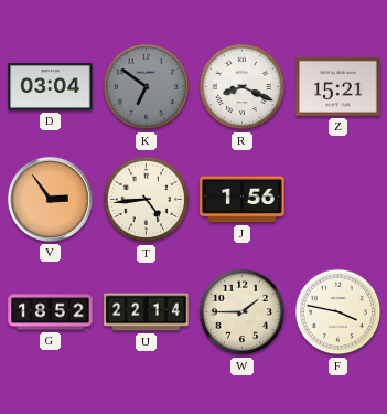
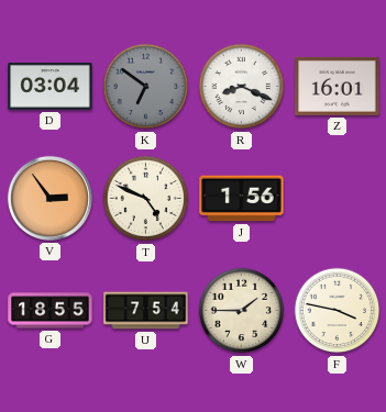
Z: 15:21 -> 16:01 (338, 86)
T: 4:44 -> 4:49 (146, 199)
G: 18:52 -> 18:55 (51, 311)
U: 22:14 -> 7:54 (146, 311)
